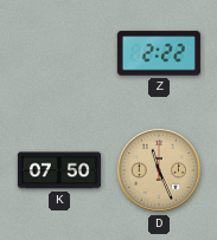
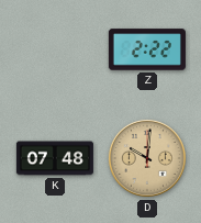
K: 07:50 -> 07:48 (55, 158)
D: 11:26 -> 10:01 (147, 158)
